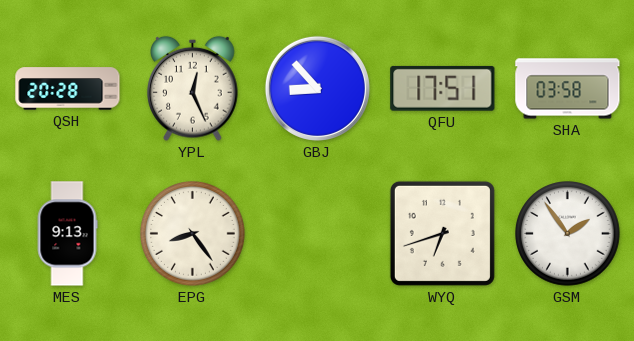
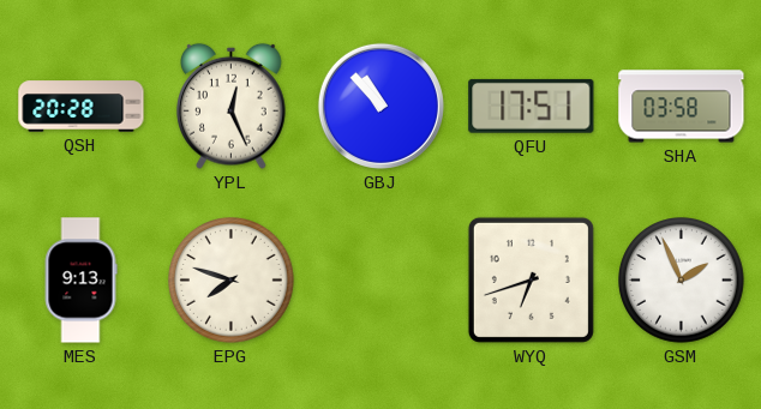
GBJ: 8:53 -> 10:53 (380, 106)
EPG: 8:24 -> 7:48 (232, 281)
GSM: 1:54 -> 1:56 (682, 281)
